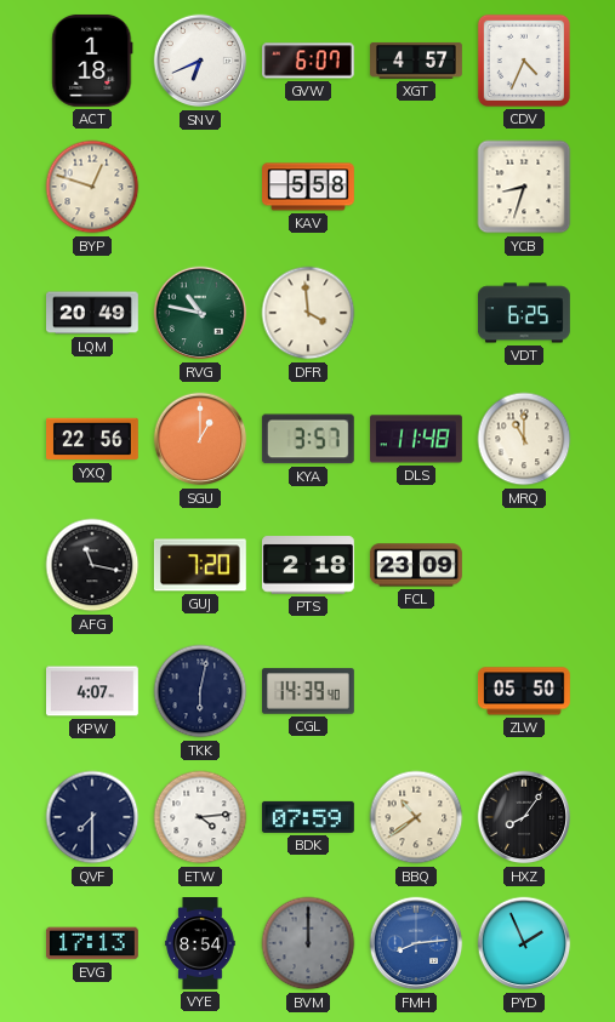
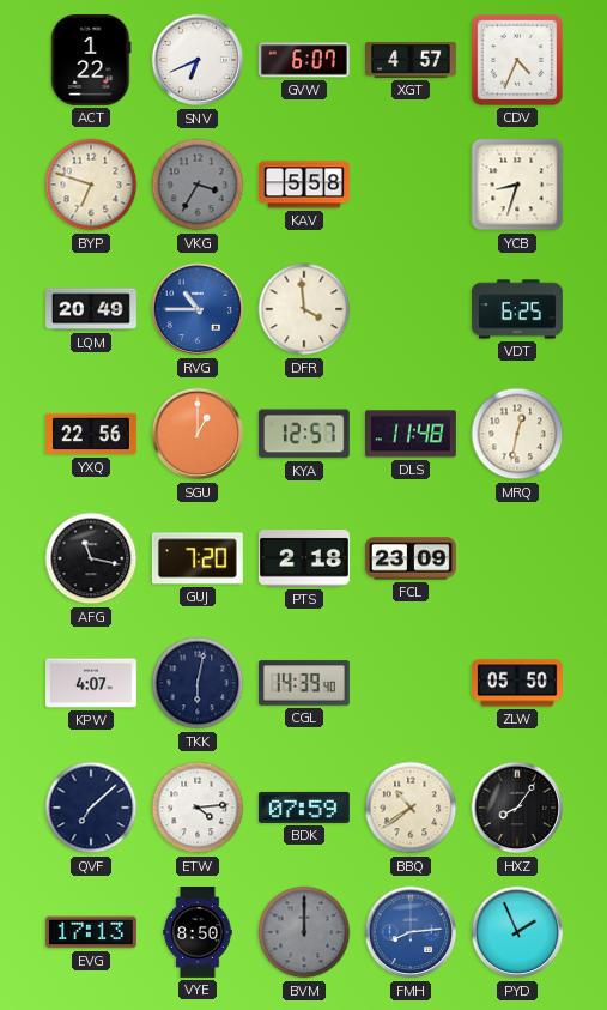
ACT: 1:18 -> 1:22 (91, 60)
BYP: 12:48 -> 6:48 (91, 185)
VKG: none -> 3:35 (198, 185)
RVG: 10:47 -> 10:45 (198, 309)
RVG dial: green -> blue (198, 309)
KYA: 3:57 -> 12:57 (304, 434)
MRQ: 11:00 -> 12:32 (517, 434)
QVF: 7:30 -> 7:08 (91, 808)
VYE: 8:54 -> 8:50 (198, 933)
